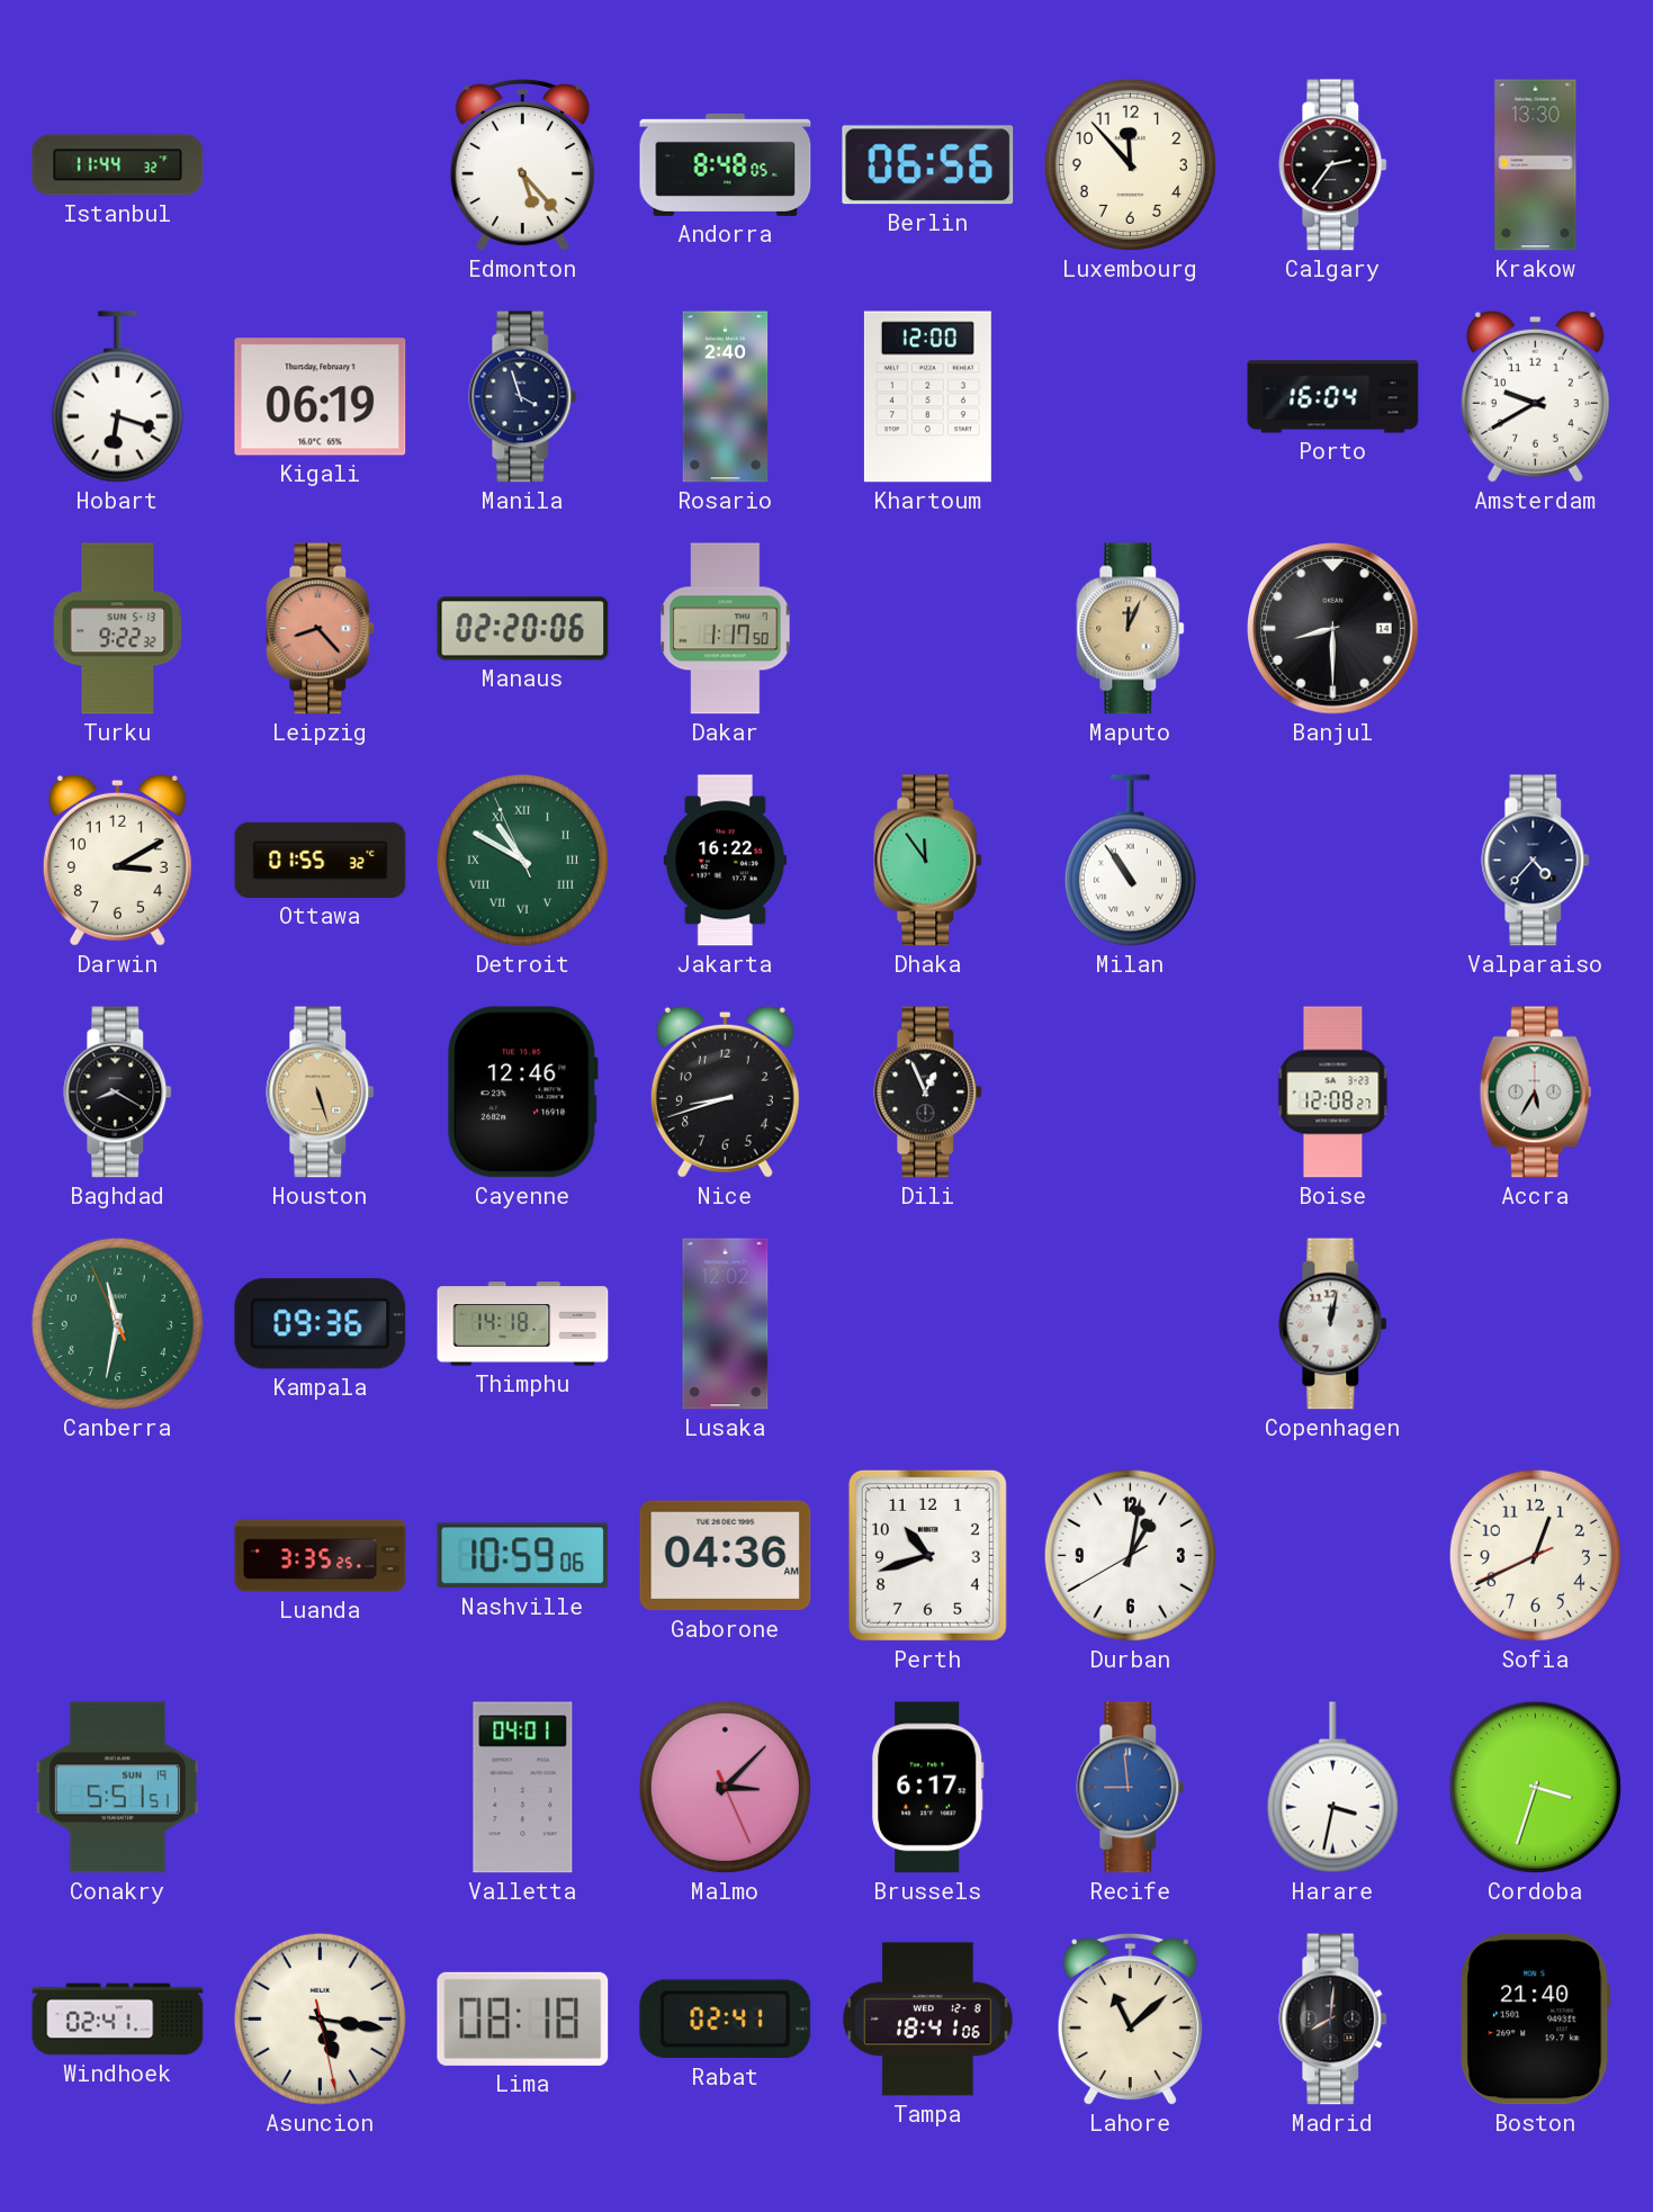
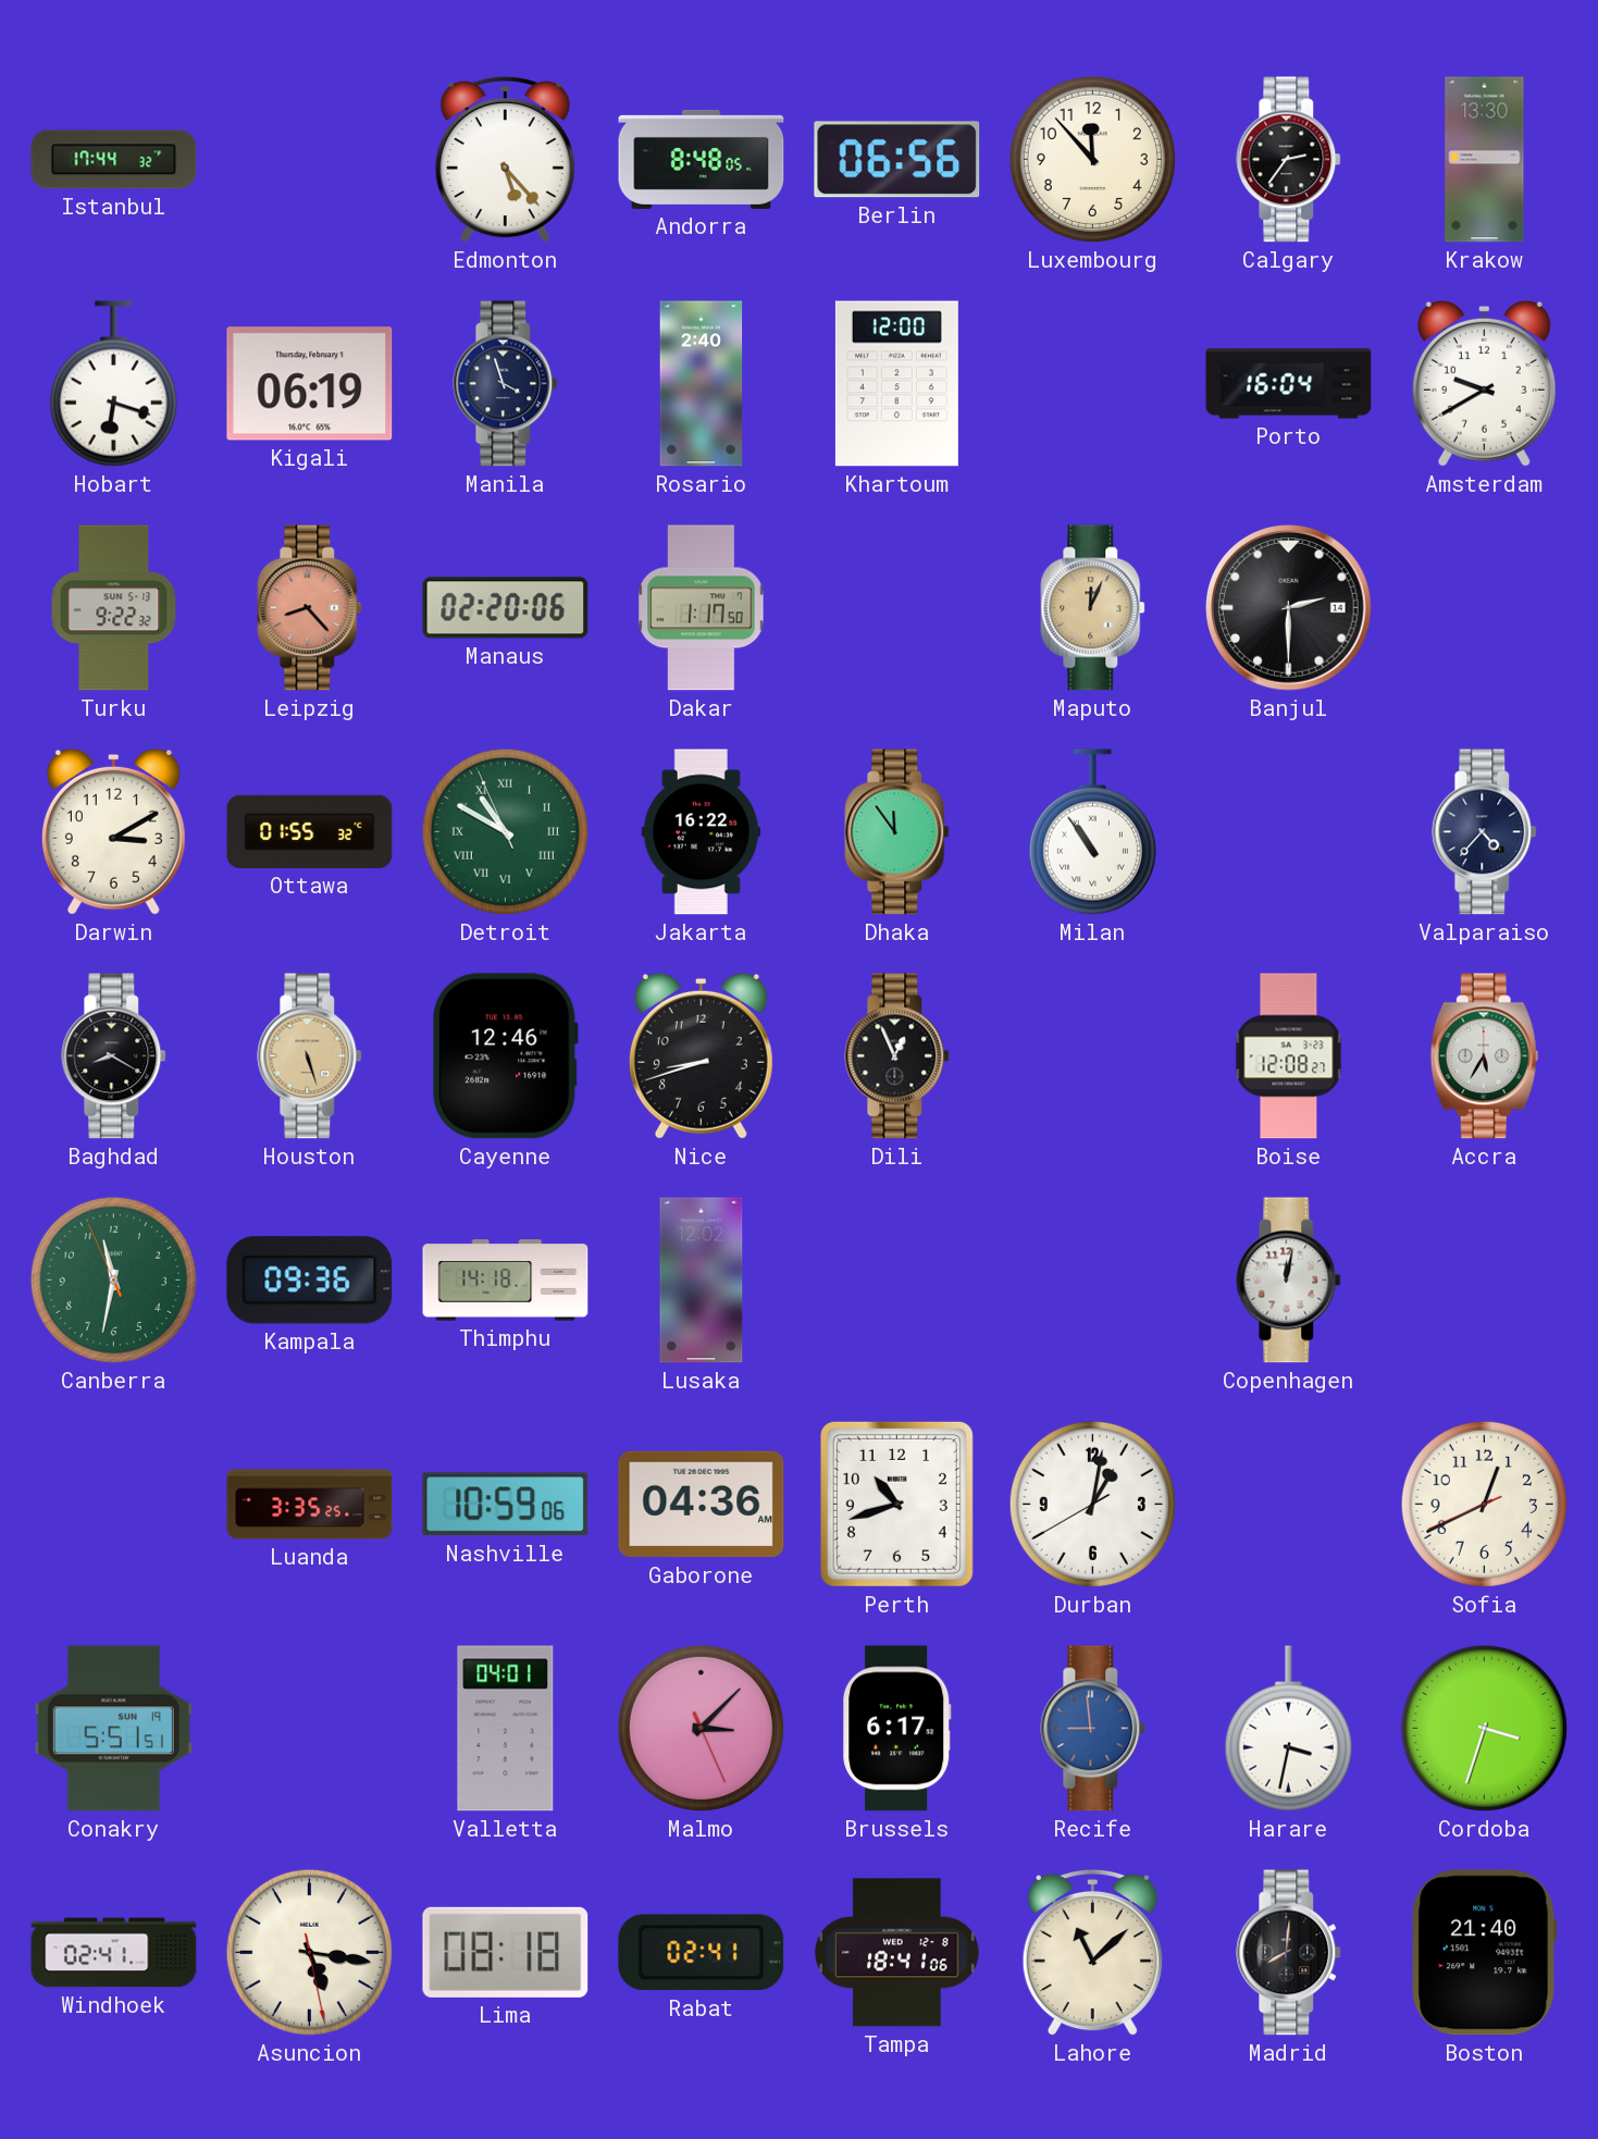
Istanbul: 11:44 -> 17:44 (114, 160)
Banjul: 8:30 -> 2:30 (1289, 608)
